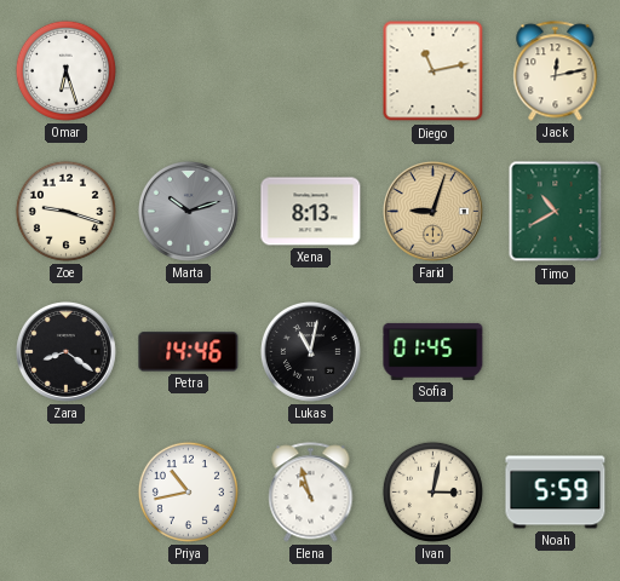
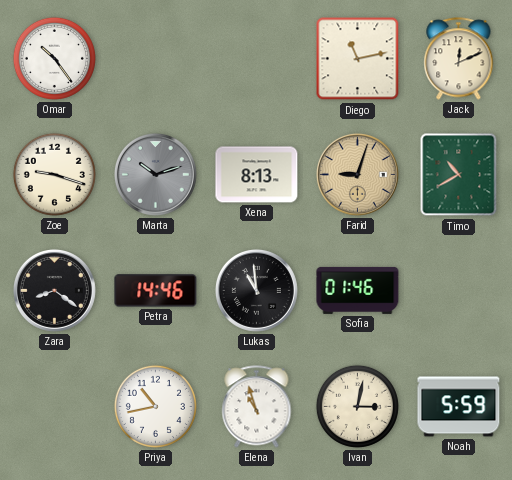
Omar: 6:27 -> 10:24 (54, 58)
Jack: 12:13 -> 12:11 (459, 59)
Lukas: 11:02 -> 10:59 (256, 290)
Sofia: 01:45 -> 01:46 (358, 290)
